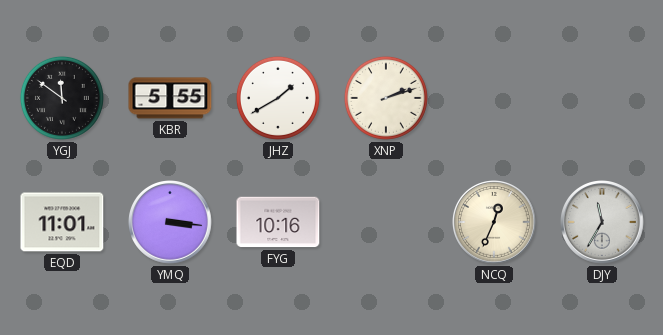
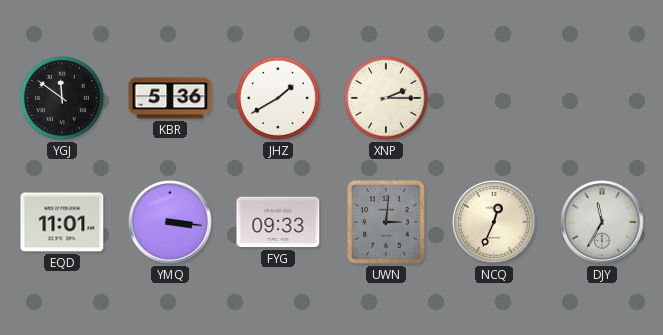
KBR: 5:55 -> 5:36 (170, 98)
XNP: 2:12 -> 2:15 (386, 98)
FYG: 10:16 -> 09:33 (278, 222)
UWN: none -> 3:01 (386, 222)
